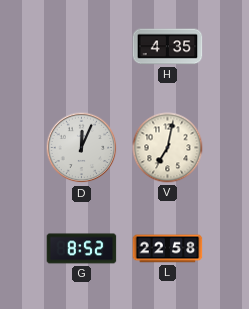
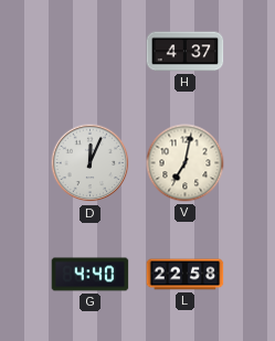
H: 4:35 -> 4:37 (186, 52)
G: 8:52 -> 4:40 (91, 275)
